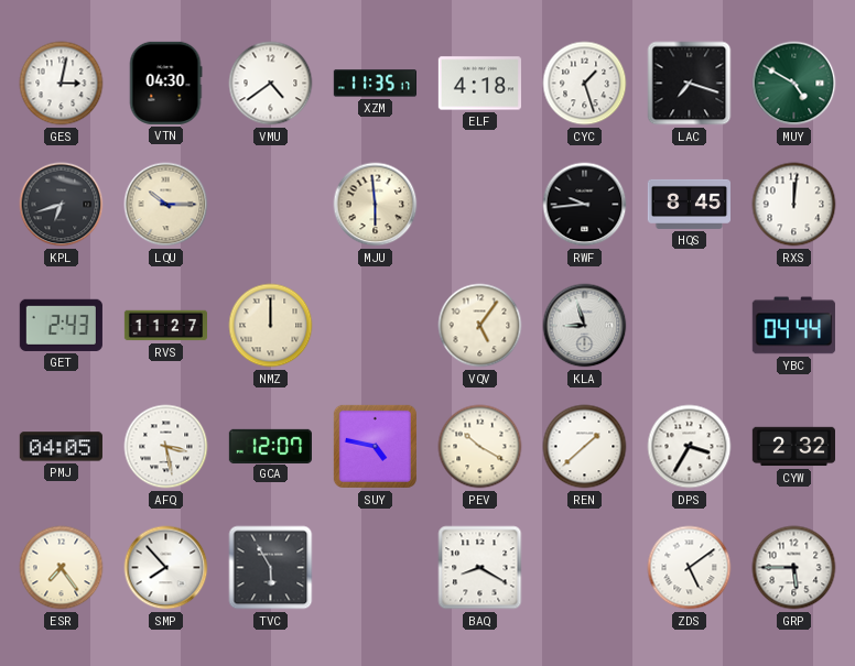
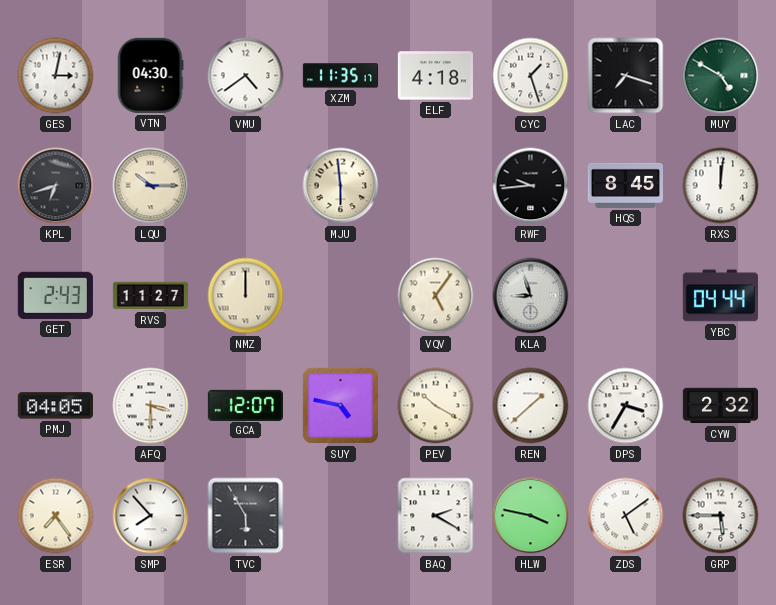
AFQ: 3:28 -> 3:30 (151, 406)
BAQ: 8:20 -> 2:20 (436, 516)
HLW: none -> 3:47 (531, 516)
